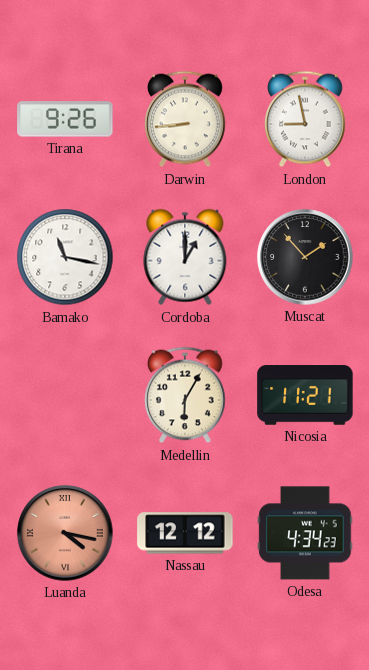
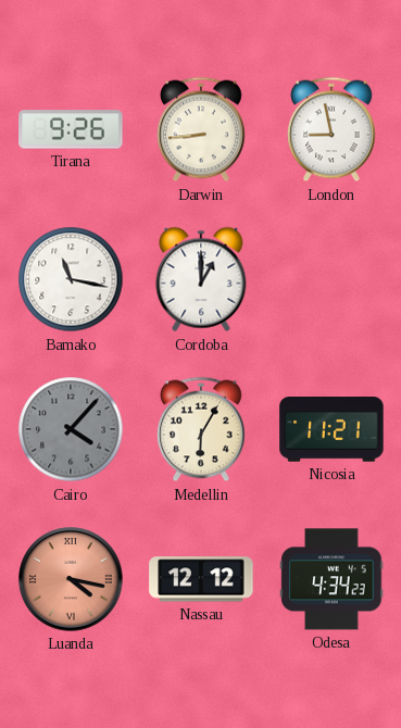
Muscat: 1:53 -> none (305, 257)
Cairo: none -> 4:07 (71, 429)
